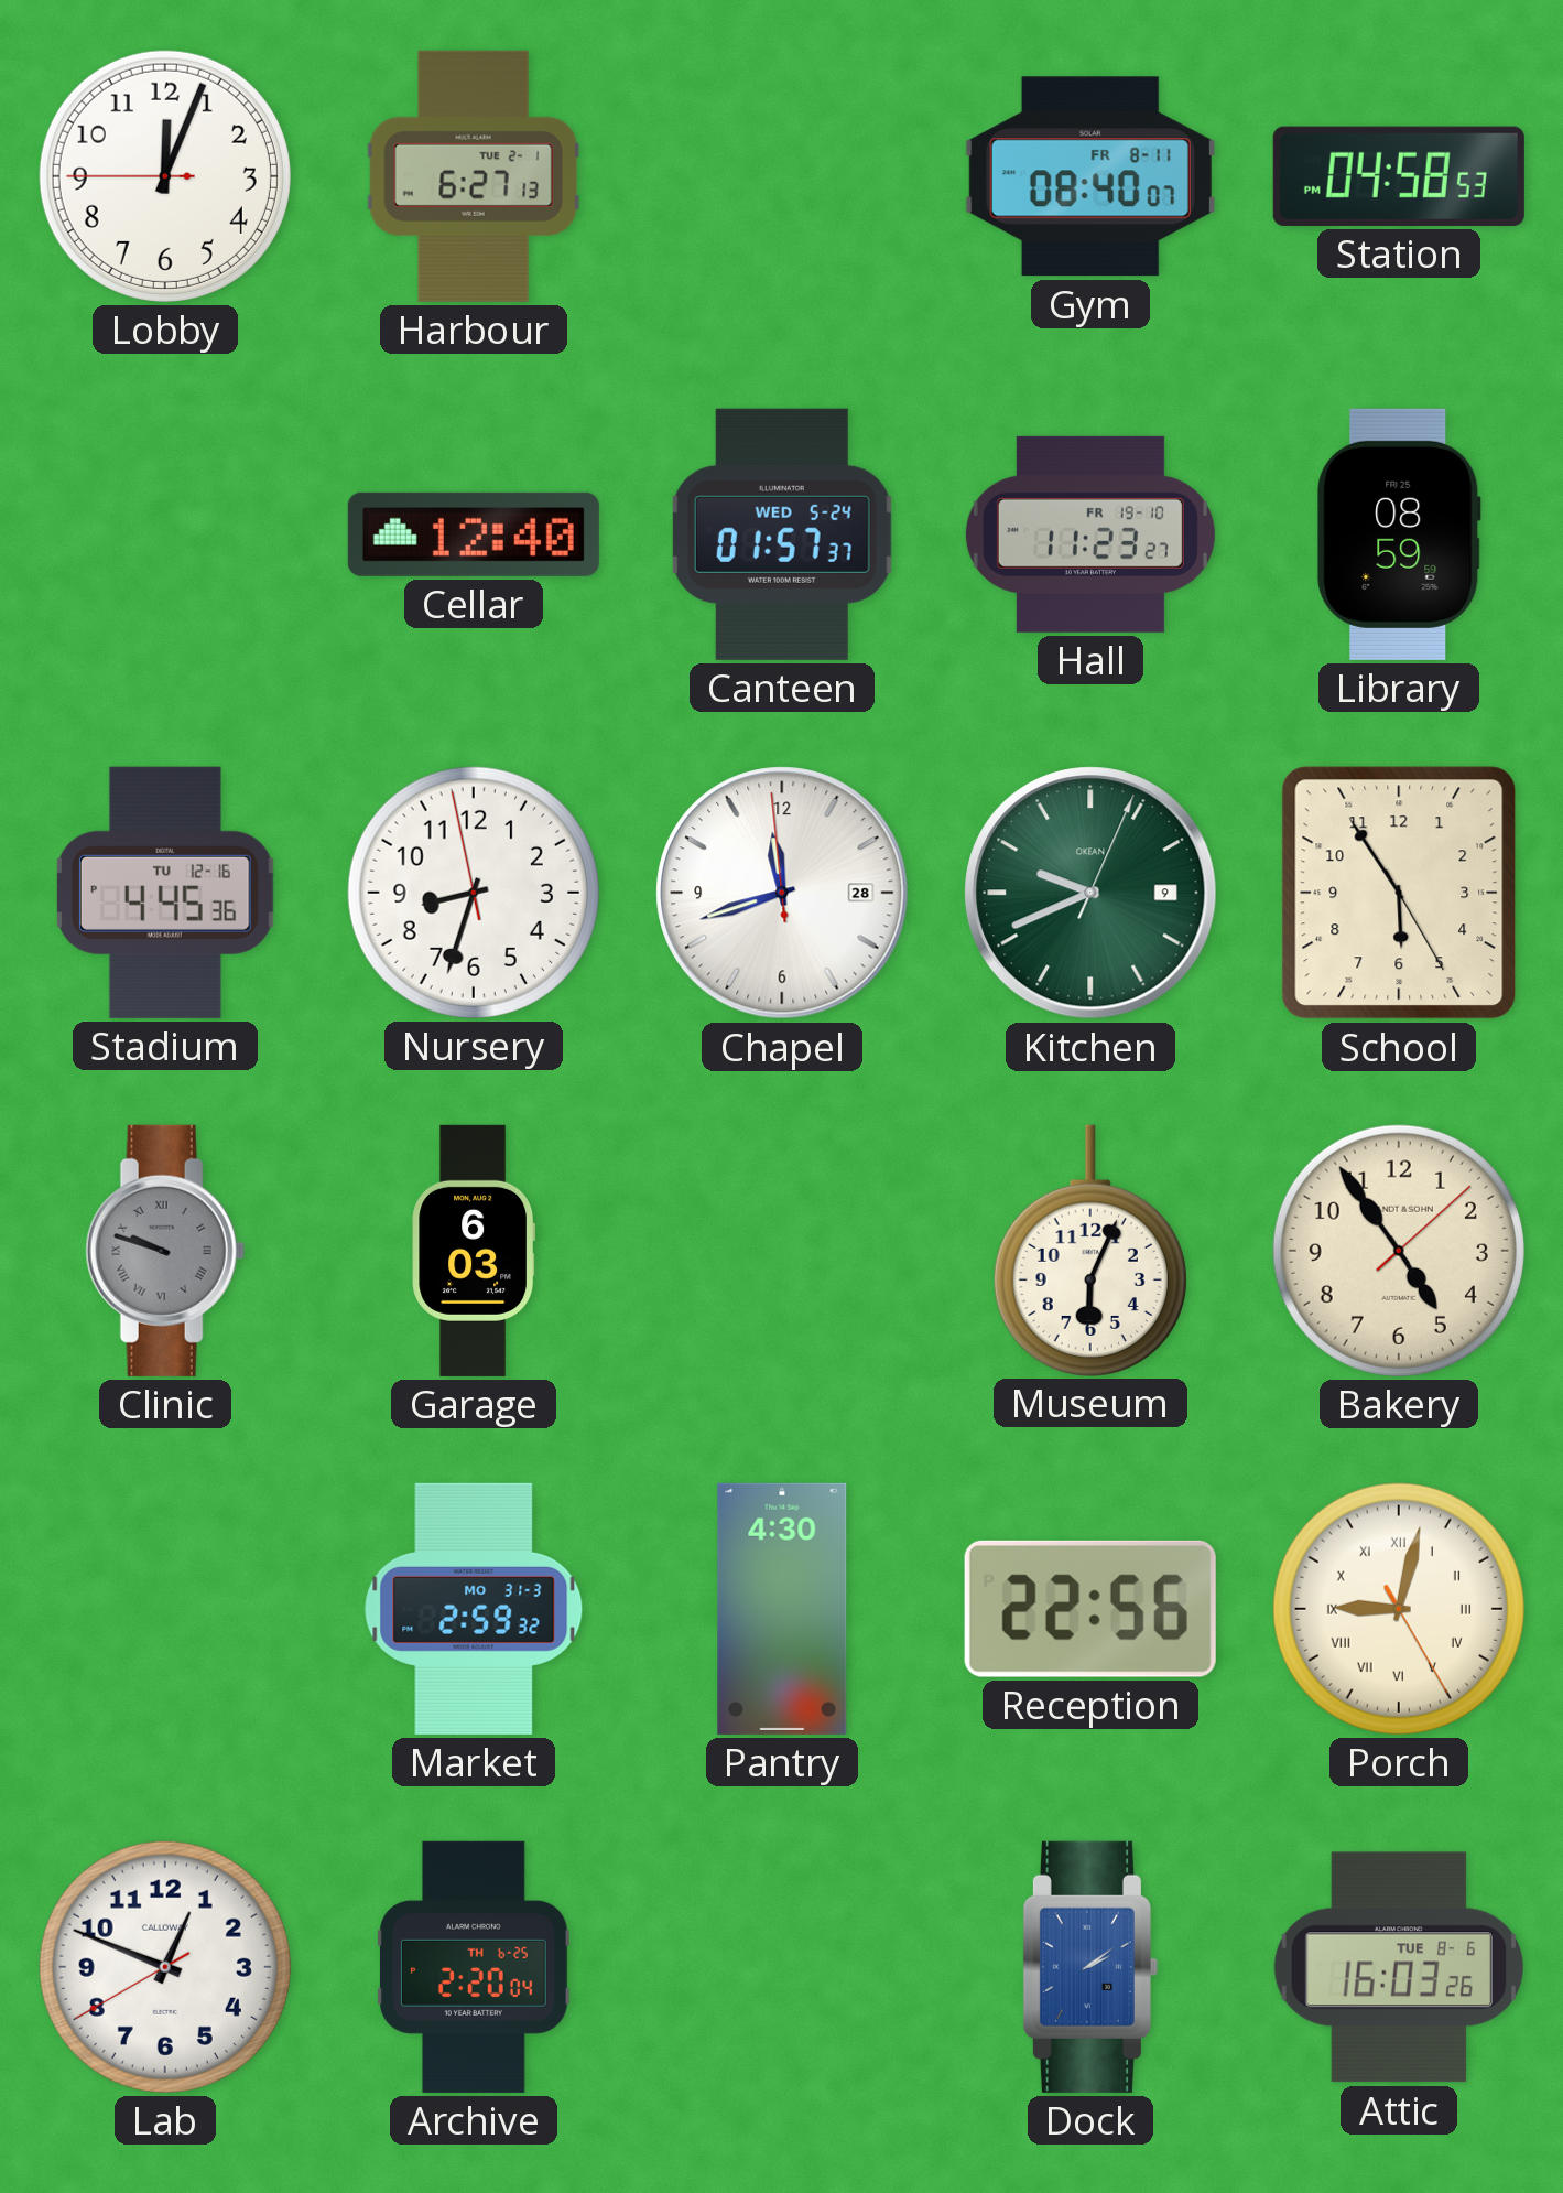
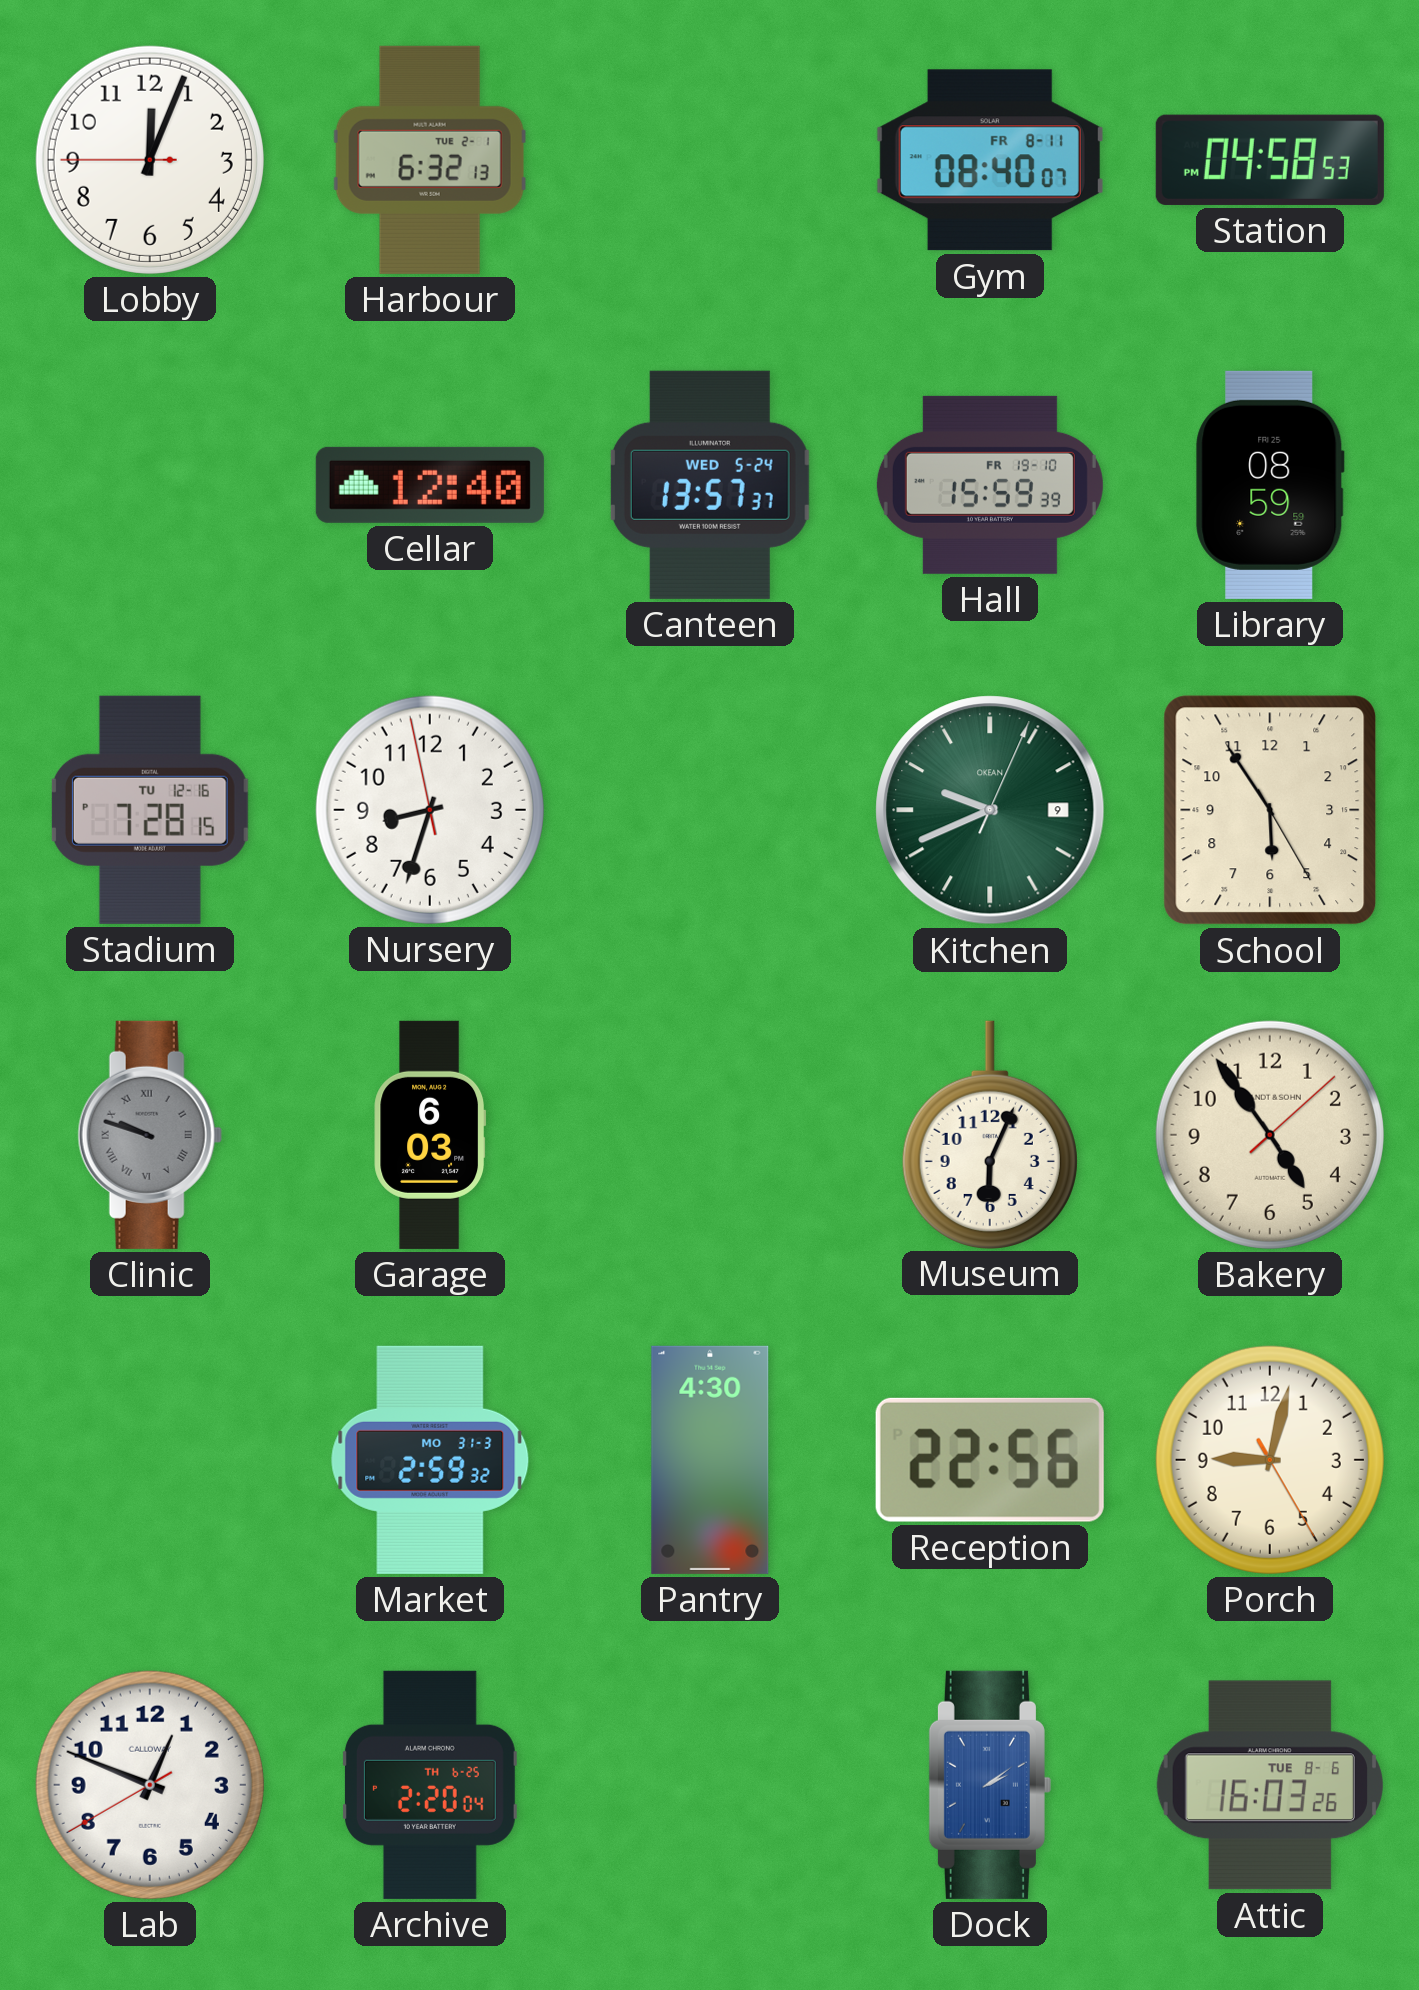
Harbour: 6:27 -> 6:32 (430, 160)
Canteen: 01:57 -> 13:57 (710, 485)
Hall: 11:23 -> 15:59 (990, 485)
Stadium: 4:45 -> 7:28 (150, 810)
Chapel: 11:41 -> none (782, 893)
Porch numerals: Roman -> Arabic (1270, 1460)
